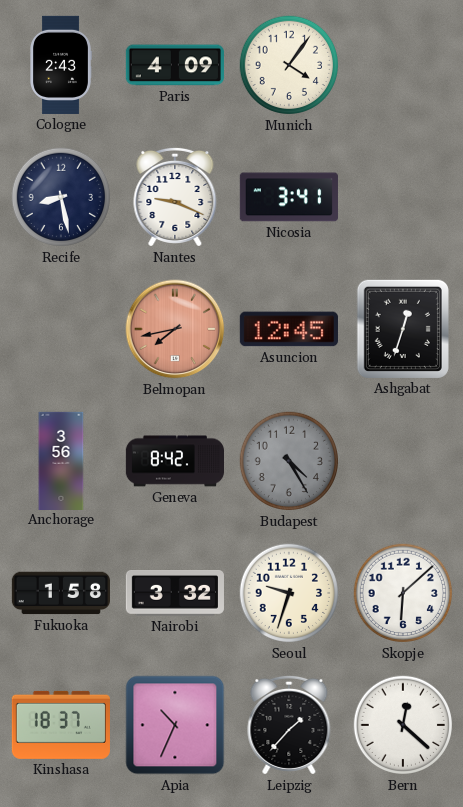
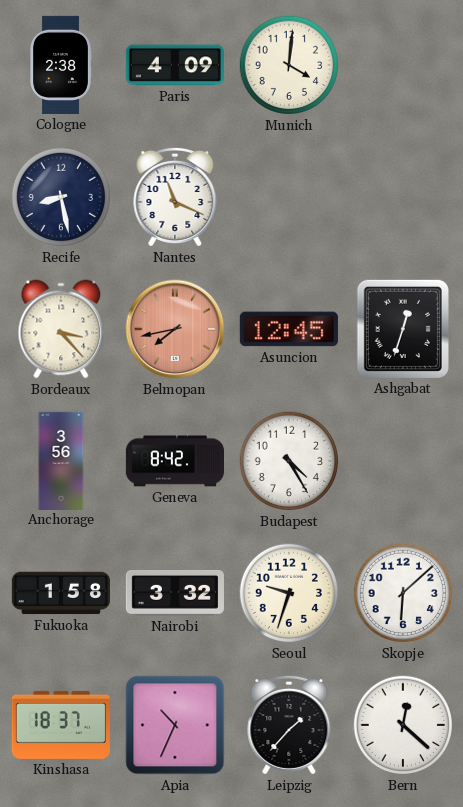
Cologne: 2:43 -> 2:38 (61, 65)
Munich: 4:06 -> 4:01 (289, 65)
Nantes: 9:19 -> 11:19 (175, 197)
Nicosia: 3:41 -> none (289, 197)
Bordeaux: none -> 3:23 (61, 329)
Budapest dial: grey -> white (289, 461)
